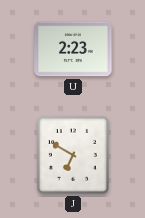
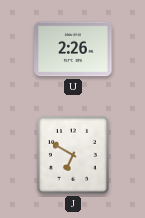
U: 2:23 -> 2:26 (73, 49)
